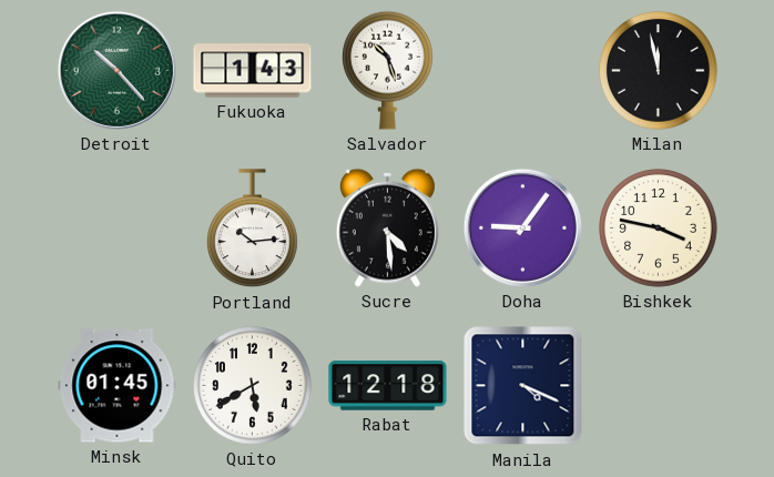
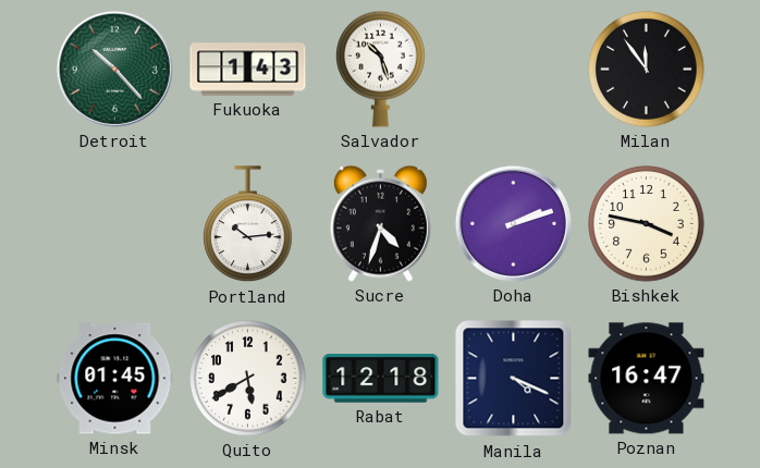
Milan: 11:58 -> 11:54 (647, 70)
Sucre: 4:29 -> 4:33 (380, 223)
Doha: 9:06 -> 2:12 (513, 223)
Poznan: none -> 16:47 (647, 379)
